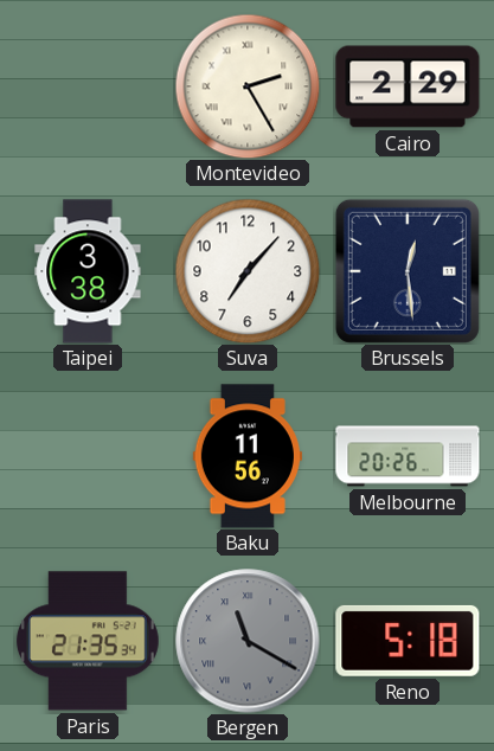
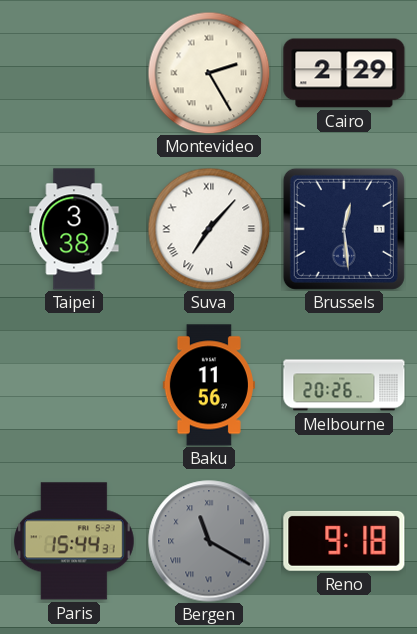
Suva numerals: Arabic -> Roman (209, 229)
Paris: 21:35 -> 15:44 (74, 541)
Reno: 5:18 -> 9:18 (344, 541)
